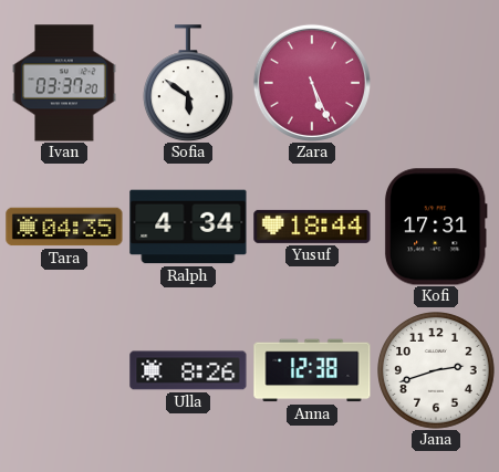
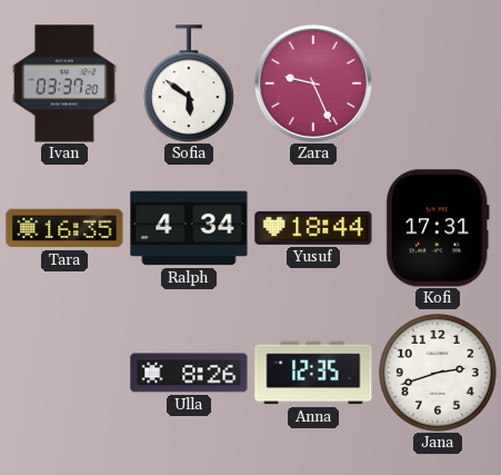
Zara: 5:26 -> 9:26 (313, 83)
Tara: 04:35 -> 16:35 (64, 228)
Anna: 12:38 -> 12:35 (313, 373)
